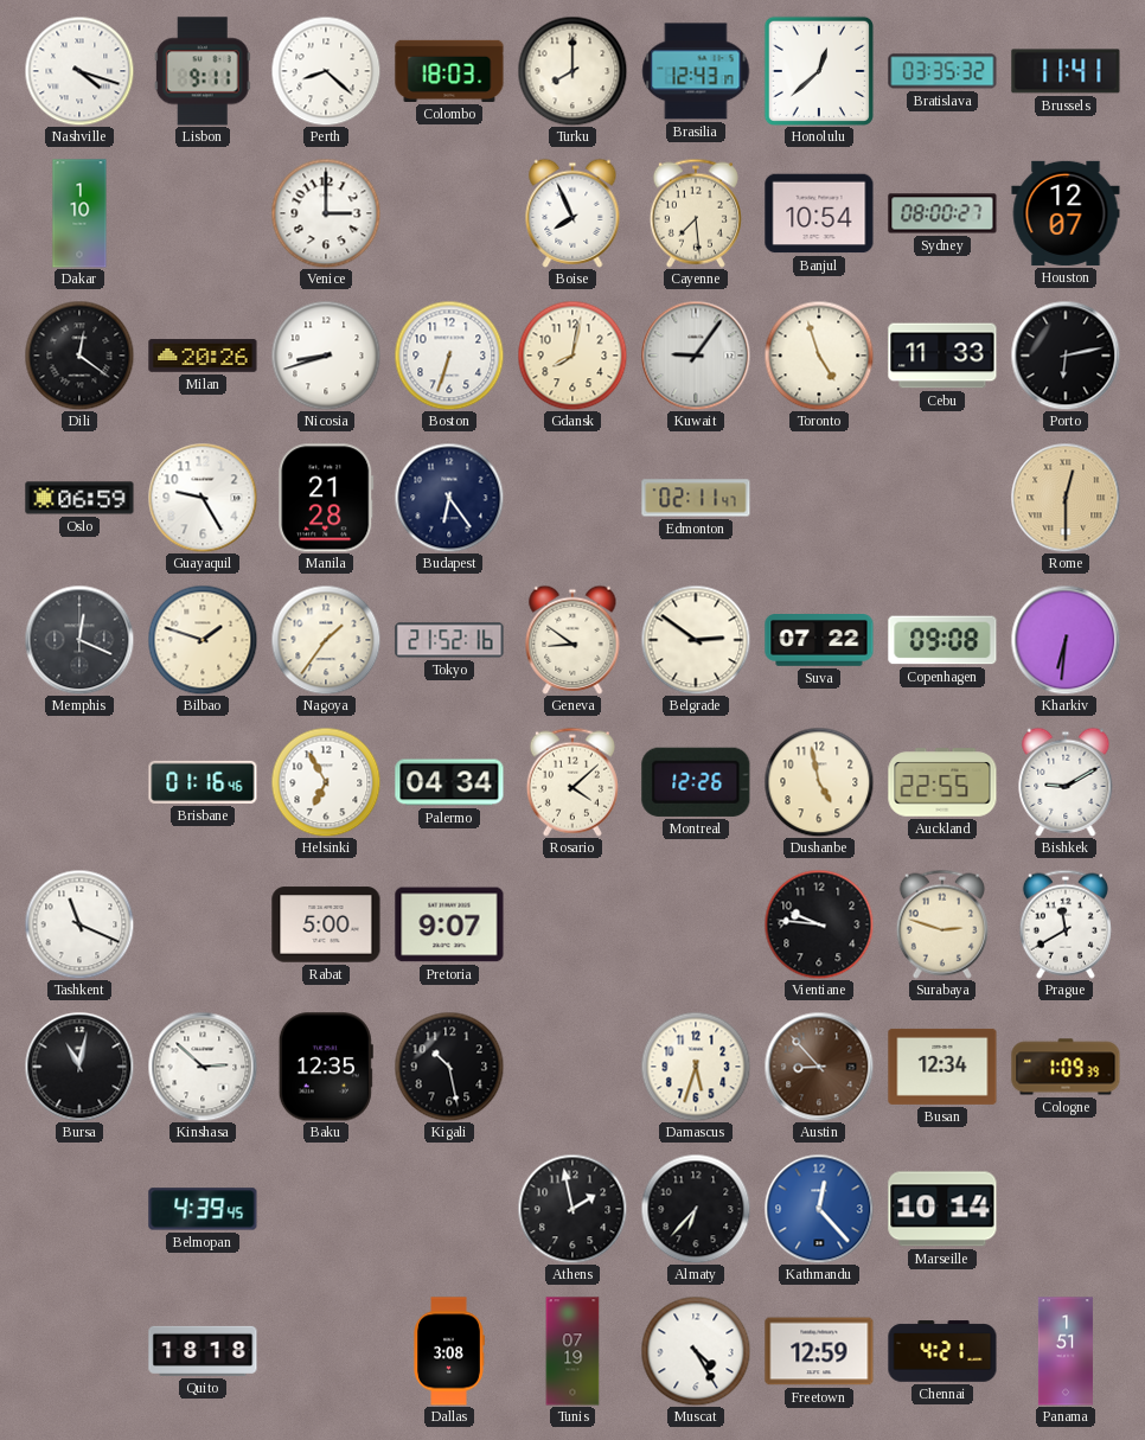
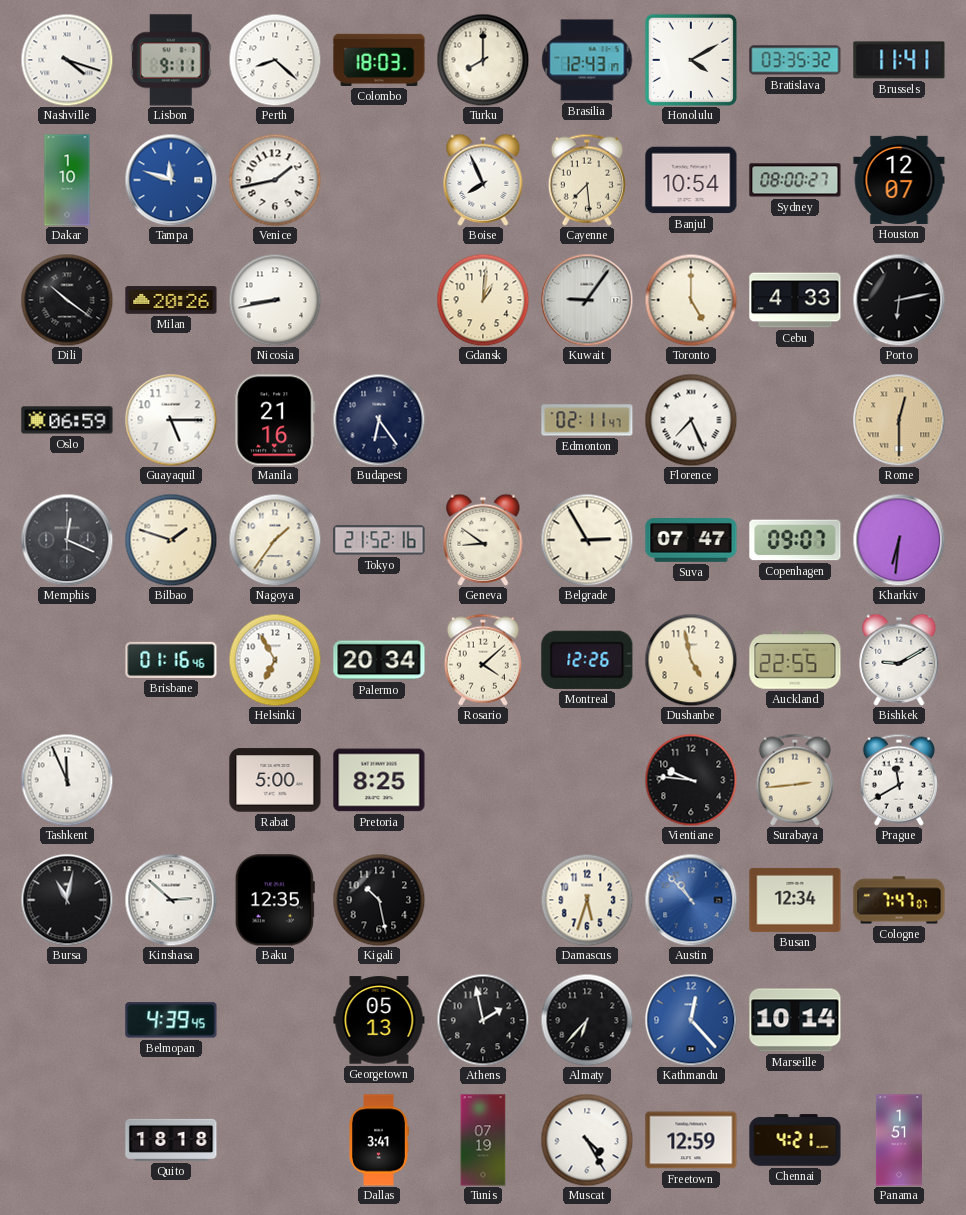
Honolulu: 12:38 -> 4:10 (691, 60)
Tampa: none -> 11:48 (171, 180)
Venice: 3:00 -> 1:43 (275, 180)
Dili: 12:21 -> 10:21 (67, 300)
Nicosia: 8:42 -> 8:43 (275, 300)
Boston: 6:33 -> none (449, 356)
Gdansk: 8:02 -> 1:01 (483, 300)
Toronto: 4:57 -> 5:00 (691, 300)
Cebu: 11:33 -> 4:33 (795, 300)
Guayaquil: 9:25 -> 5:15 (171, 420)
Manila: 21:28 -> 21:16 (275, 420)
Florence: none -> 7:26 (691, 420)
Belgrade: 2:51 -> 2:55 (587, 540)
Suva: 07:22 -> 07:47 (691, 541)
Copenhagen: 09:08 -> 09:07 (795, 540)
Palermo: 04:34 -> 20:34 (379, 660)
Tashkent: 11:19 -> 11:56 (67, 780)
Pretoria: 9:07 -> 8:25 (379, 780)
Surabaya: 2:48 -> 2:44 (795, 780)
Austin: 8:53 -> 10:53 (691, 900)
Austin dial: brown -> blue (691, 900)
Cologne: 1:09 -> 7:47 (899, 900)
Georgetown: none -> 05:13 (379, 1020)
Dallas: 3:08 -> 3:41 (379, 1140)
